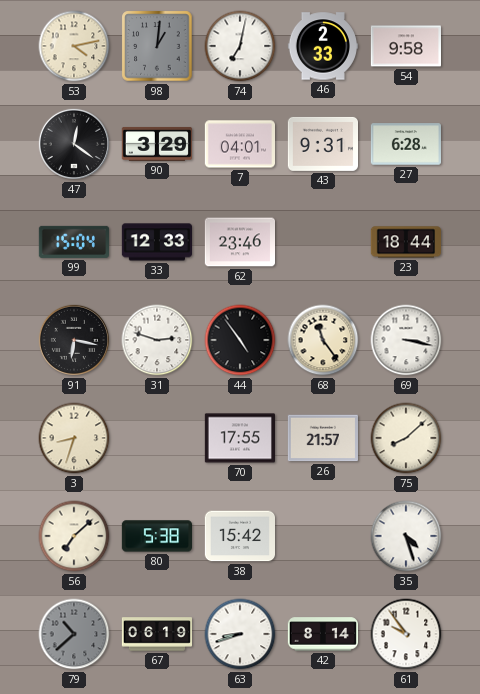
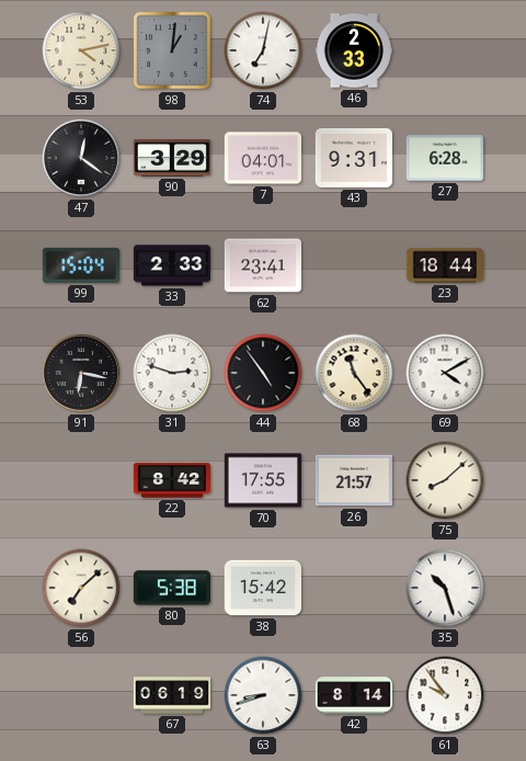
54: 9:58 -> none (405, 46)
33: 12:33 -> 2:33 (171, 265)
62: 23:46 -> 23:41 (262, 265)
69: 3:17 -> 4:10 (445, 373)
3: 8:33 -> none (74, 438)
22: none -> 8:42 (171, 480)
35: 4:27 -> 10:27 (445, 588)
79: 10:38 -> none (74, 634)
